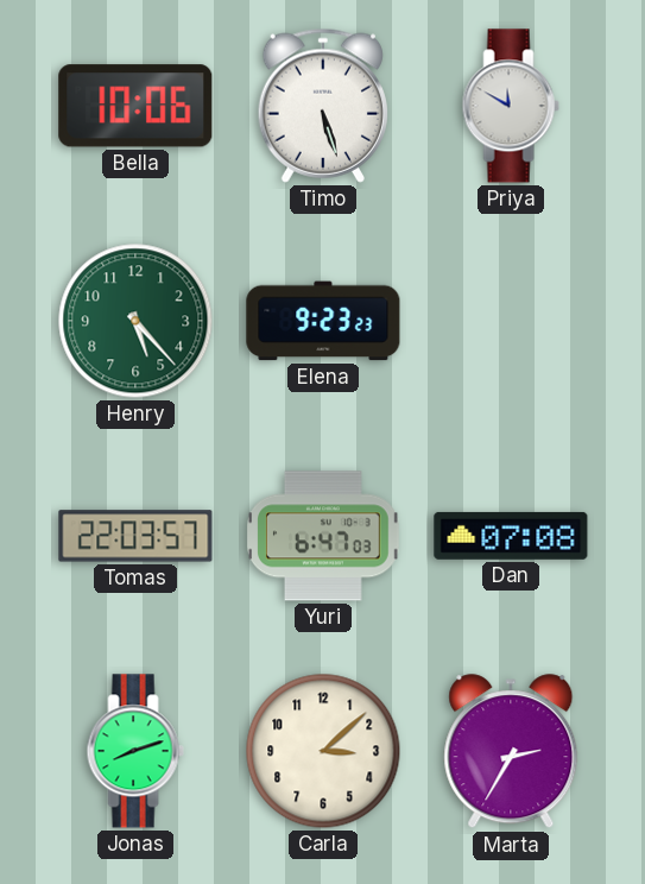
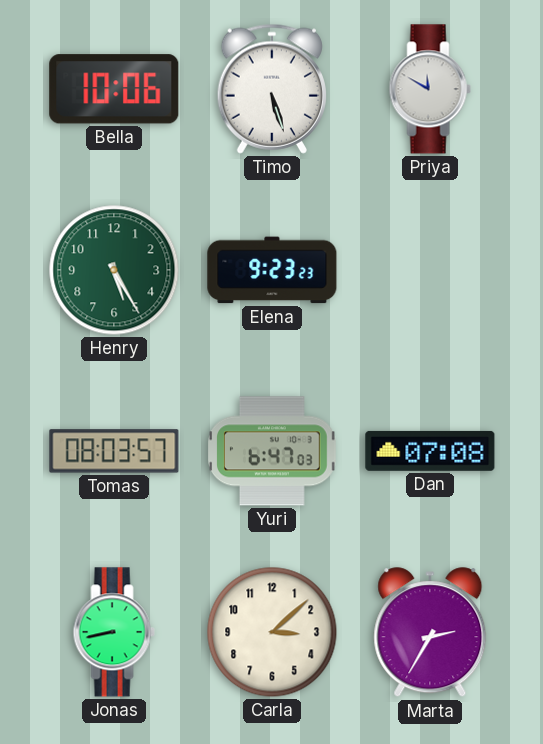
Henry: 5:23 -> 5:25 (114, 270)
Tomas: 22:03 -> 08:03 (114, 451)
Jonas: 8:12 -> 8:43 (114, 632)
